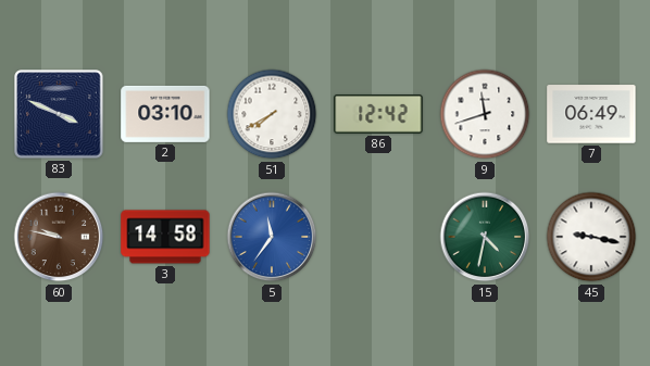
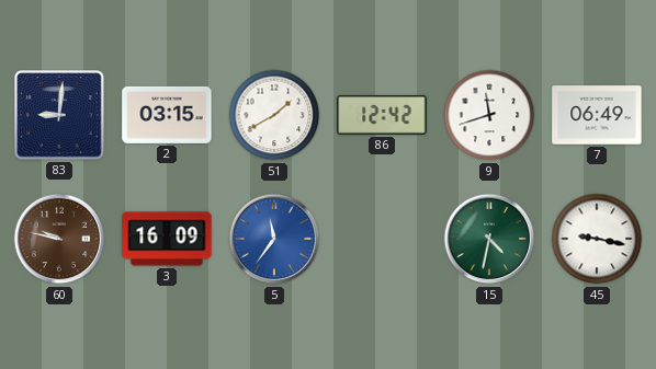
83: 3:49 -> 9:01 (59, 115)
2: 03:10 -> 03:15 (167, 115)
51: 7:40 -> 1:40 (274, 115)
3: 14:58 -> 16:09 (167, 239)
